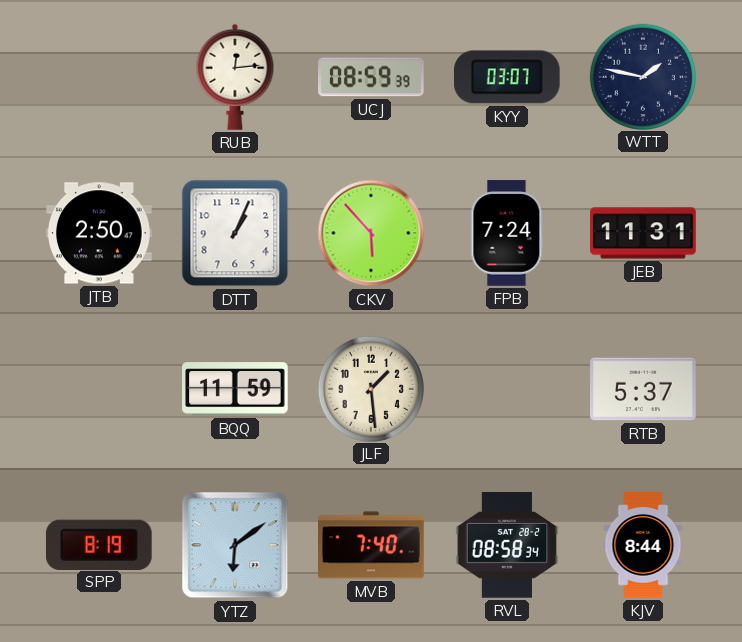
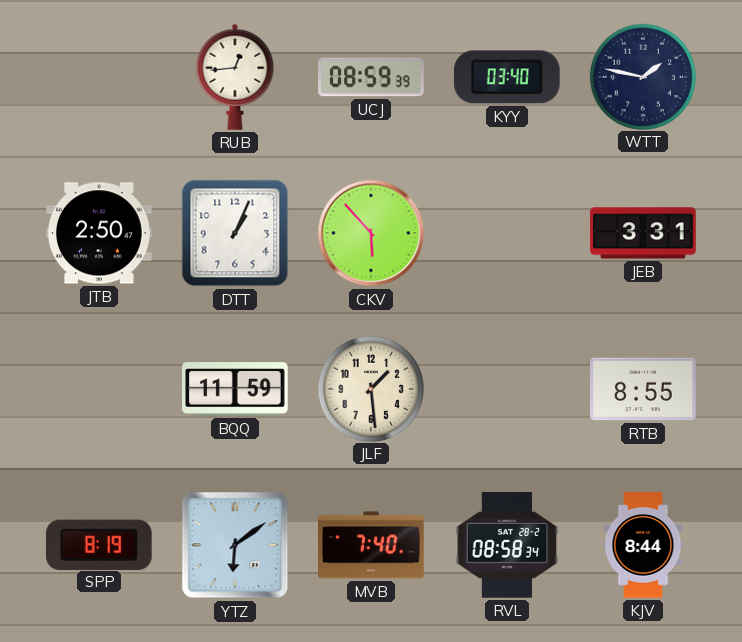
RUB: 12:14 -> 12:44 (235, 77)
KYY: 03:07 -> 03:40 (507, 77)
FPB: 7:24 -> none (507, 233)
JEB: 11:31 -> 3:31 (643, 233)
RTB: 5:37 -> 8:55 (643, 389)
